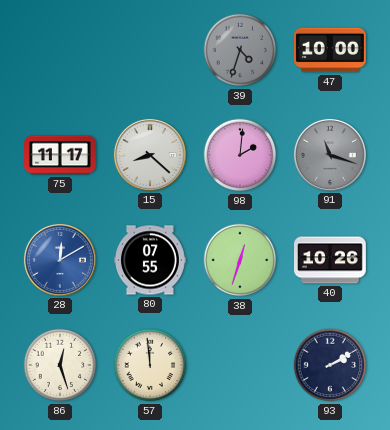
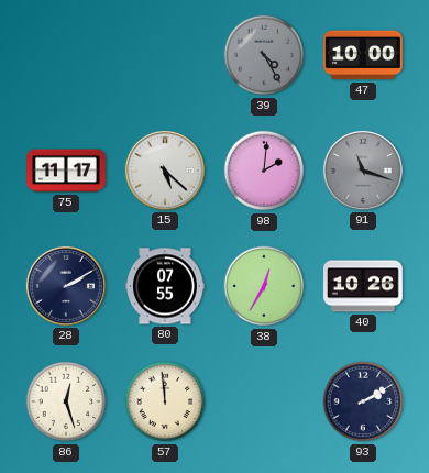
39: 4:33 -> 4:25 (264, 55)
15: 8:22 -> 5:22 (165, 170)
28: 12:10 -> 2:10 (66, 286)
28 dial: blue -> navy (66, 286)
38: 12:33 -> 12:35 (264, 286)
